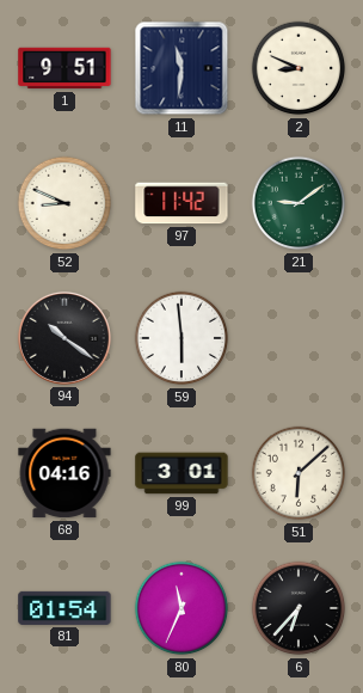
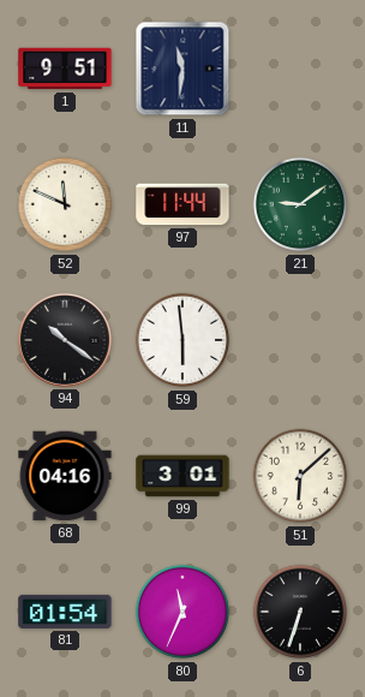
2: 8:49 -> none (299, 68)
52: 8:49 -> 11:49 (65, 204)
97: 11:42 -> 11:44 (182, 204)
6: 6:37 -> 6:33 (300, 612)
